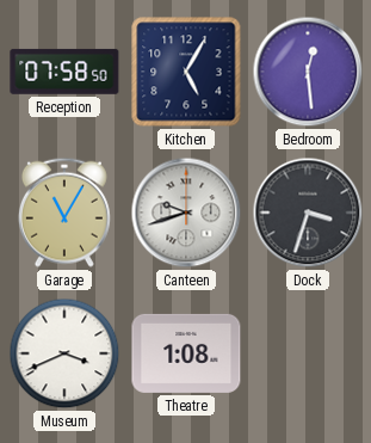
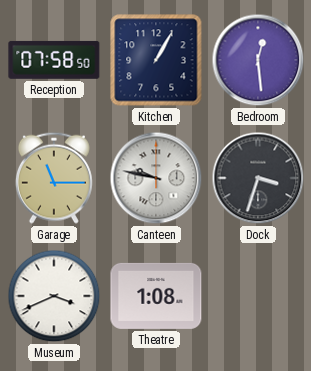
Kitchen: 5:05 -> 1:05 (156, 60)
Garage: 11:05 -> 11:15 (54, 178)
Canteen: 9:42 -> 9:47 (156, 178)
